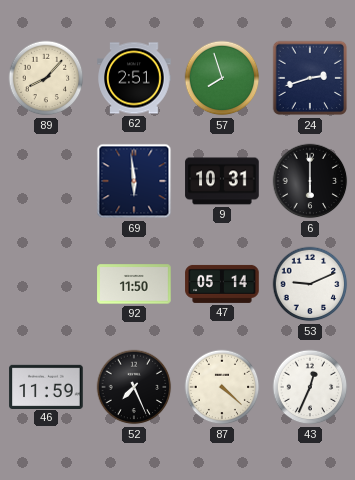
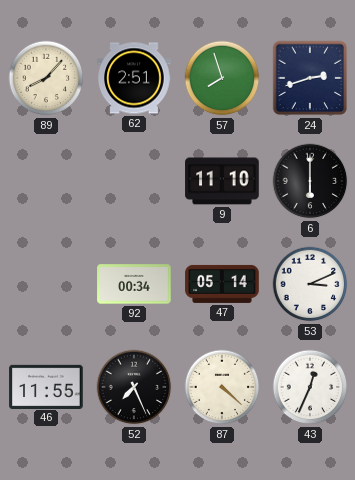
69: 5:59 -> none (134, 181)
9: 10:31 -> 11:10 (222, 181)
92: 11:50 -> 00:34 (134, 284)
53: 9:11 -> 3:11 (310, 284)
46: 11:59 -> 11:55 (46, 386)
